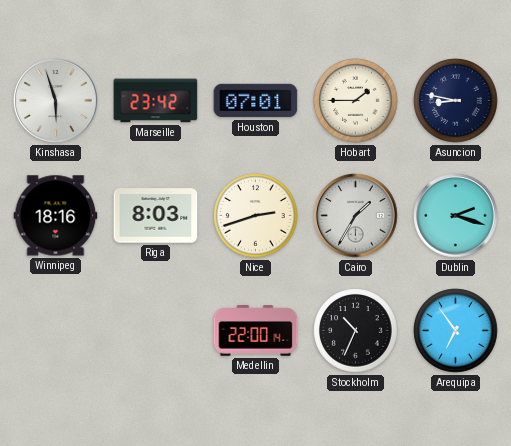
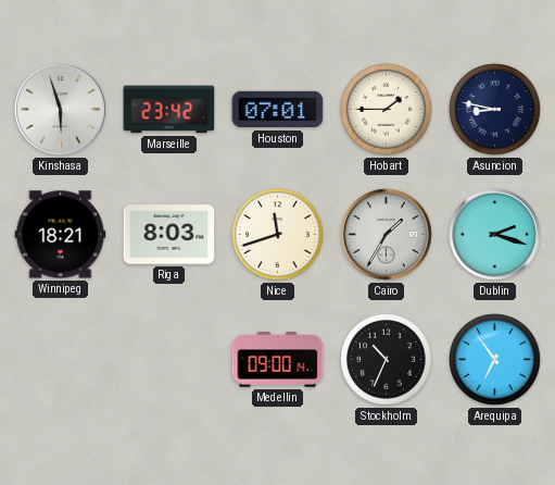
Winnipeg: 18:16 -> 18:21 (61, 235)
Nice: 2:42 -> 11:42 (278, 235)
Medellin: 22:00 -> 09:00 (278, 360)
